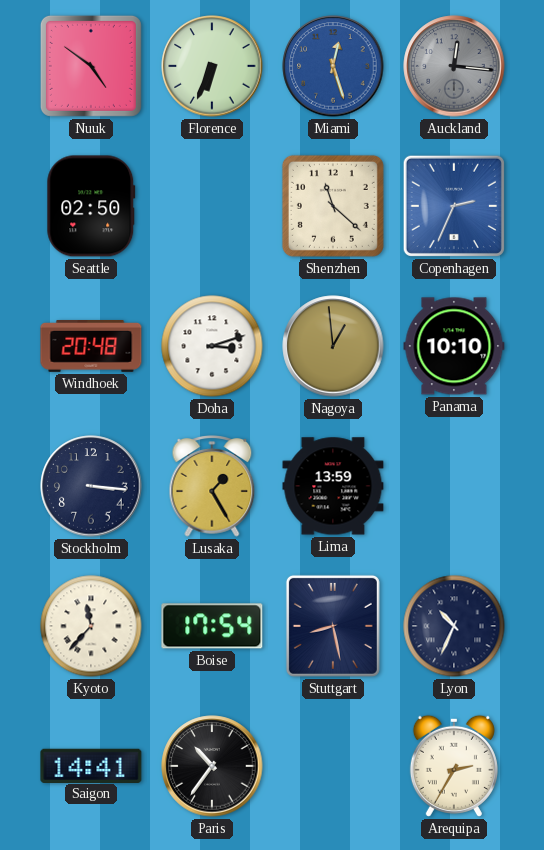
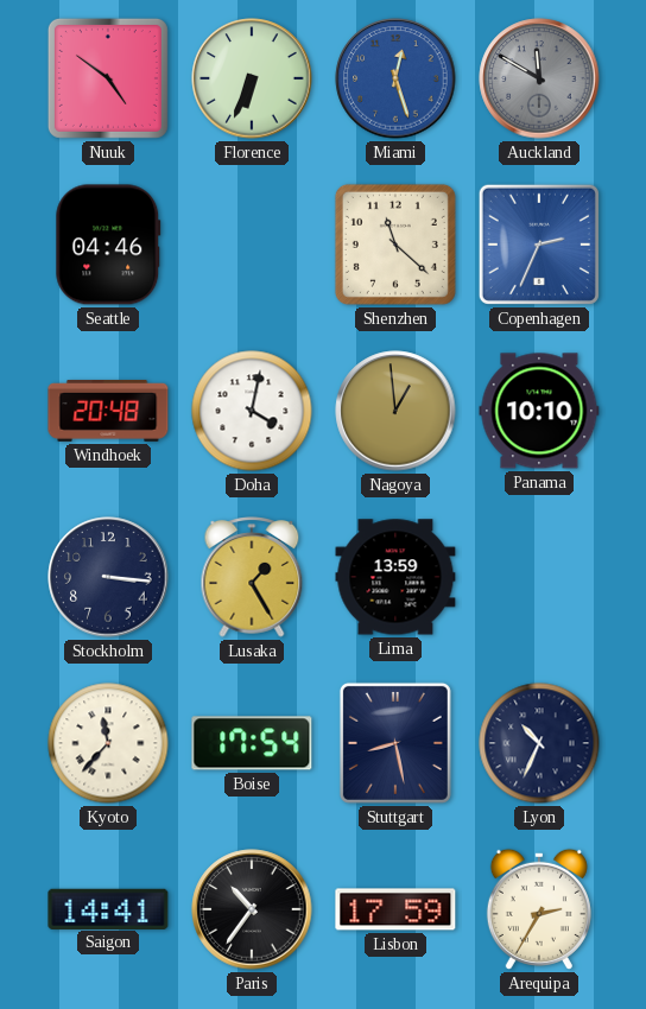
Auckland: 12:16 -> 11:50 (539, 78)
Seattle: 02:50 -> 04:46 (108, 245)
Doha: 3:12 -> 4:02 (252, 411)
Lisbon: none -> 17:59 (395, 909)
